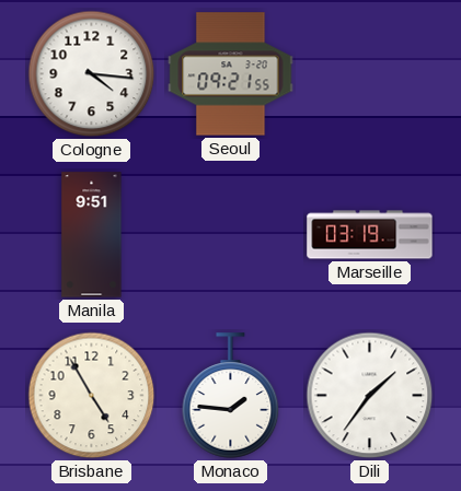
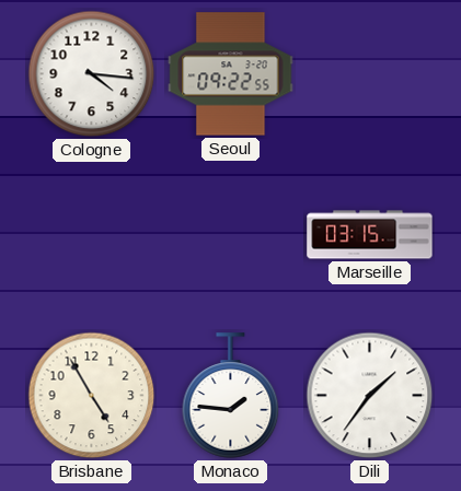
Seoul: 09:21 -> 09:22 (231, 74)
Manila: 9:51 -> none (92, 235)
Marseille: 03:19 -> 03:15 (370, 235)
